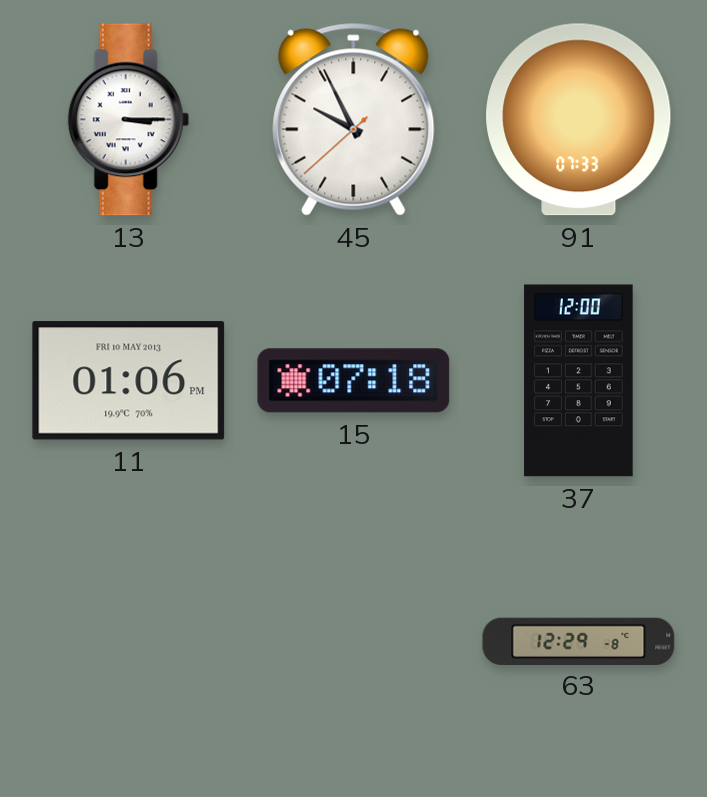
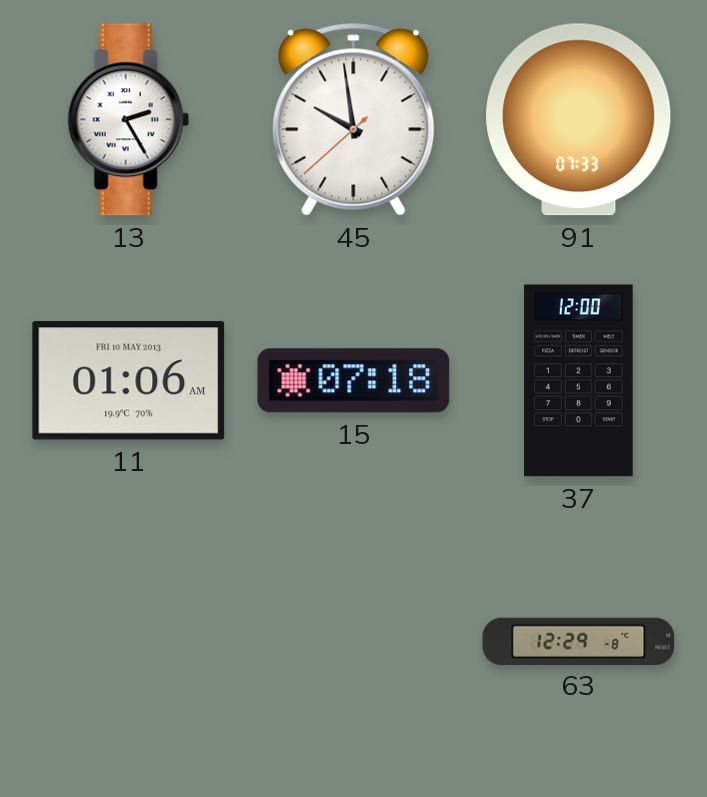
13: 3:15 -> 2:25 (128, 120)
45: 9:55 -> 9:58 (354, 119)
11: 01:06 PM -> 01:06 AM (129, 381)
